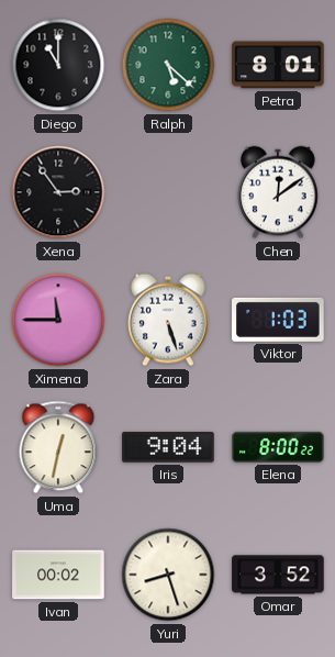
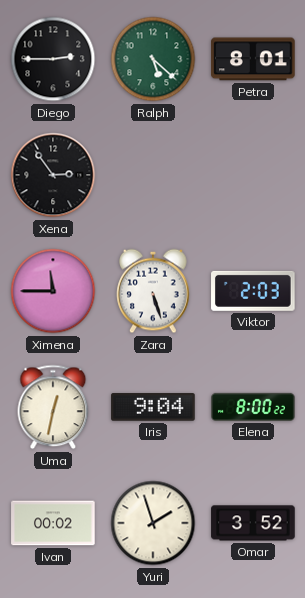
Diego: 11:00 -> 2:45 (53, 59)
Chen: 12:09 -> none (278, 192)
Viktor: 1:03 -> 2:03 (253, 291)
Yuri: 8:27 -> 1:57 (153, 523)
